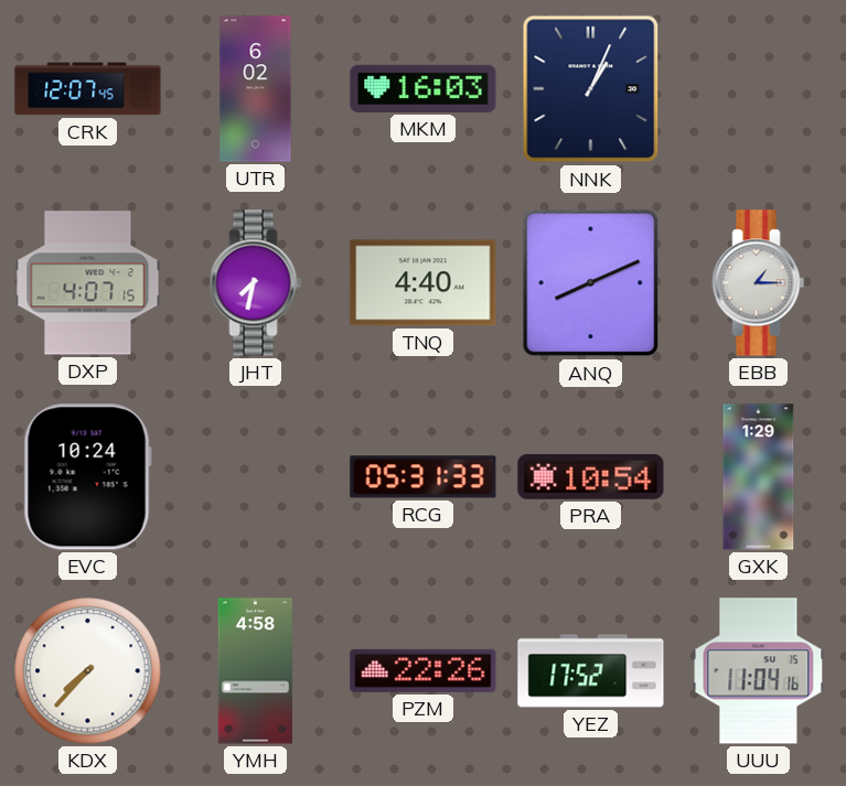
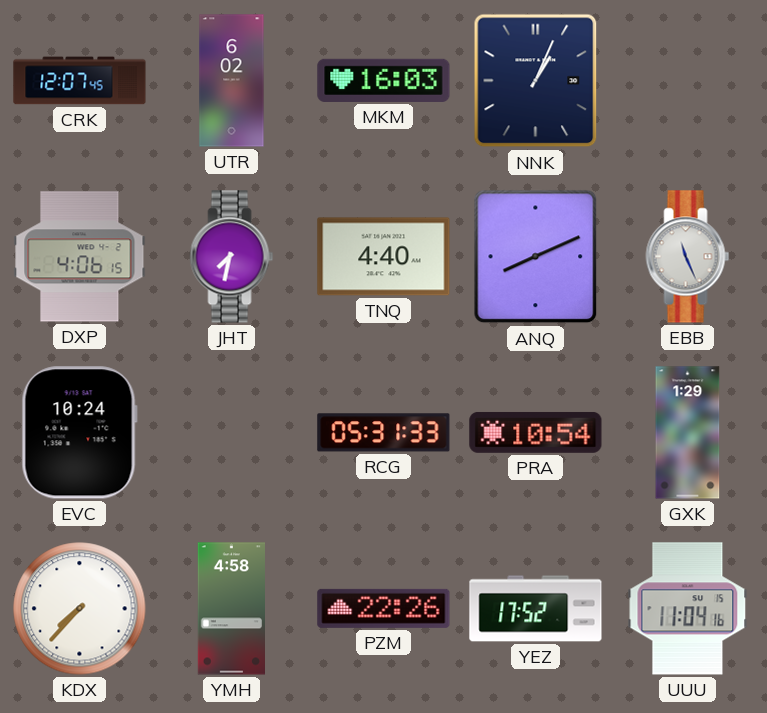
DXP: 4:07 -> 4:06 (80, 257)
EBB: 1:15 -> 11:26 (688, 257)
